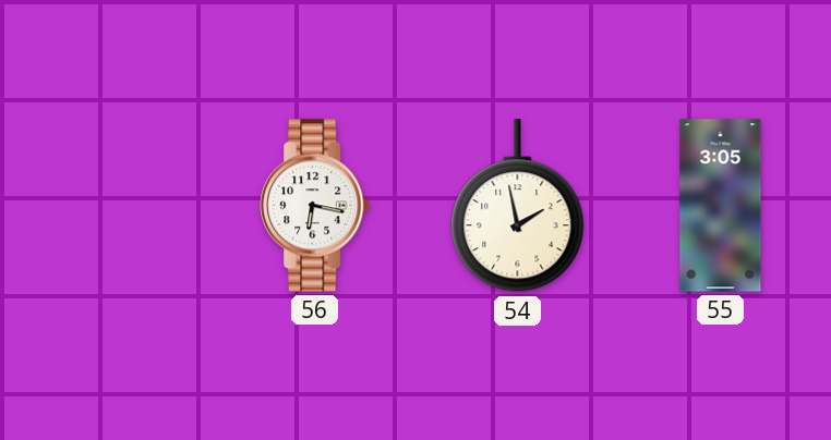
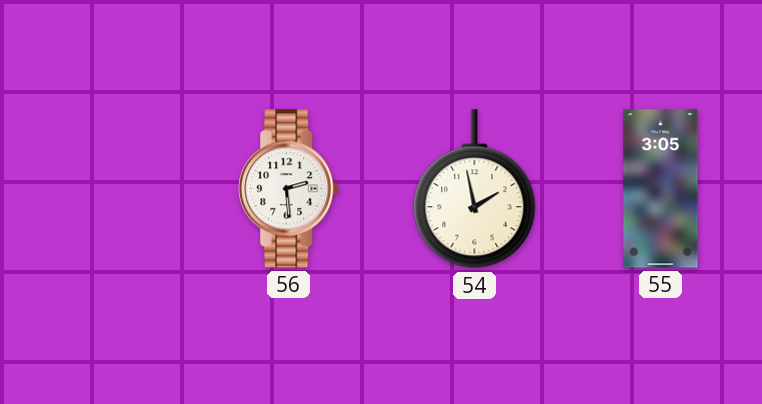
56: 6:17 -> 2:29 (289, 189)
